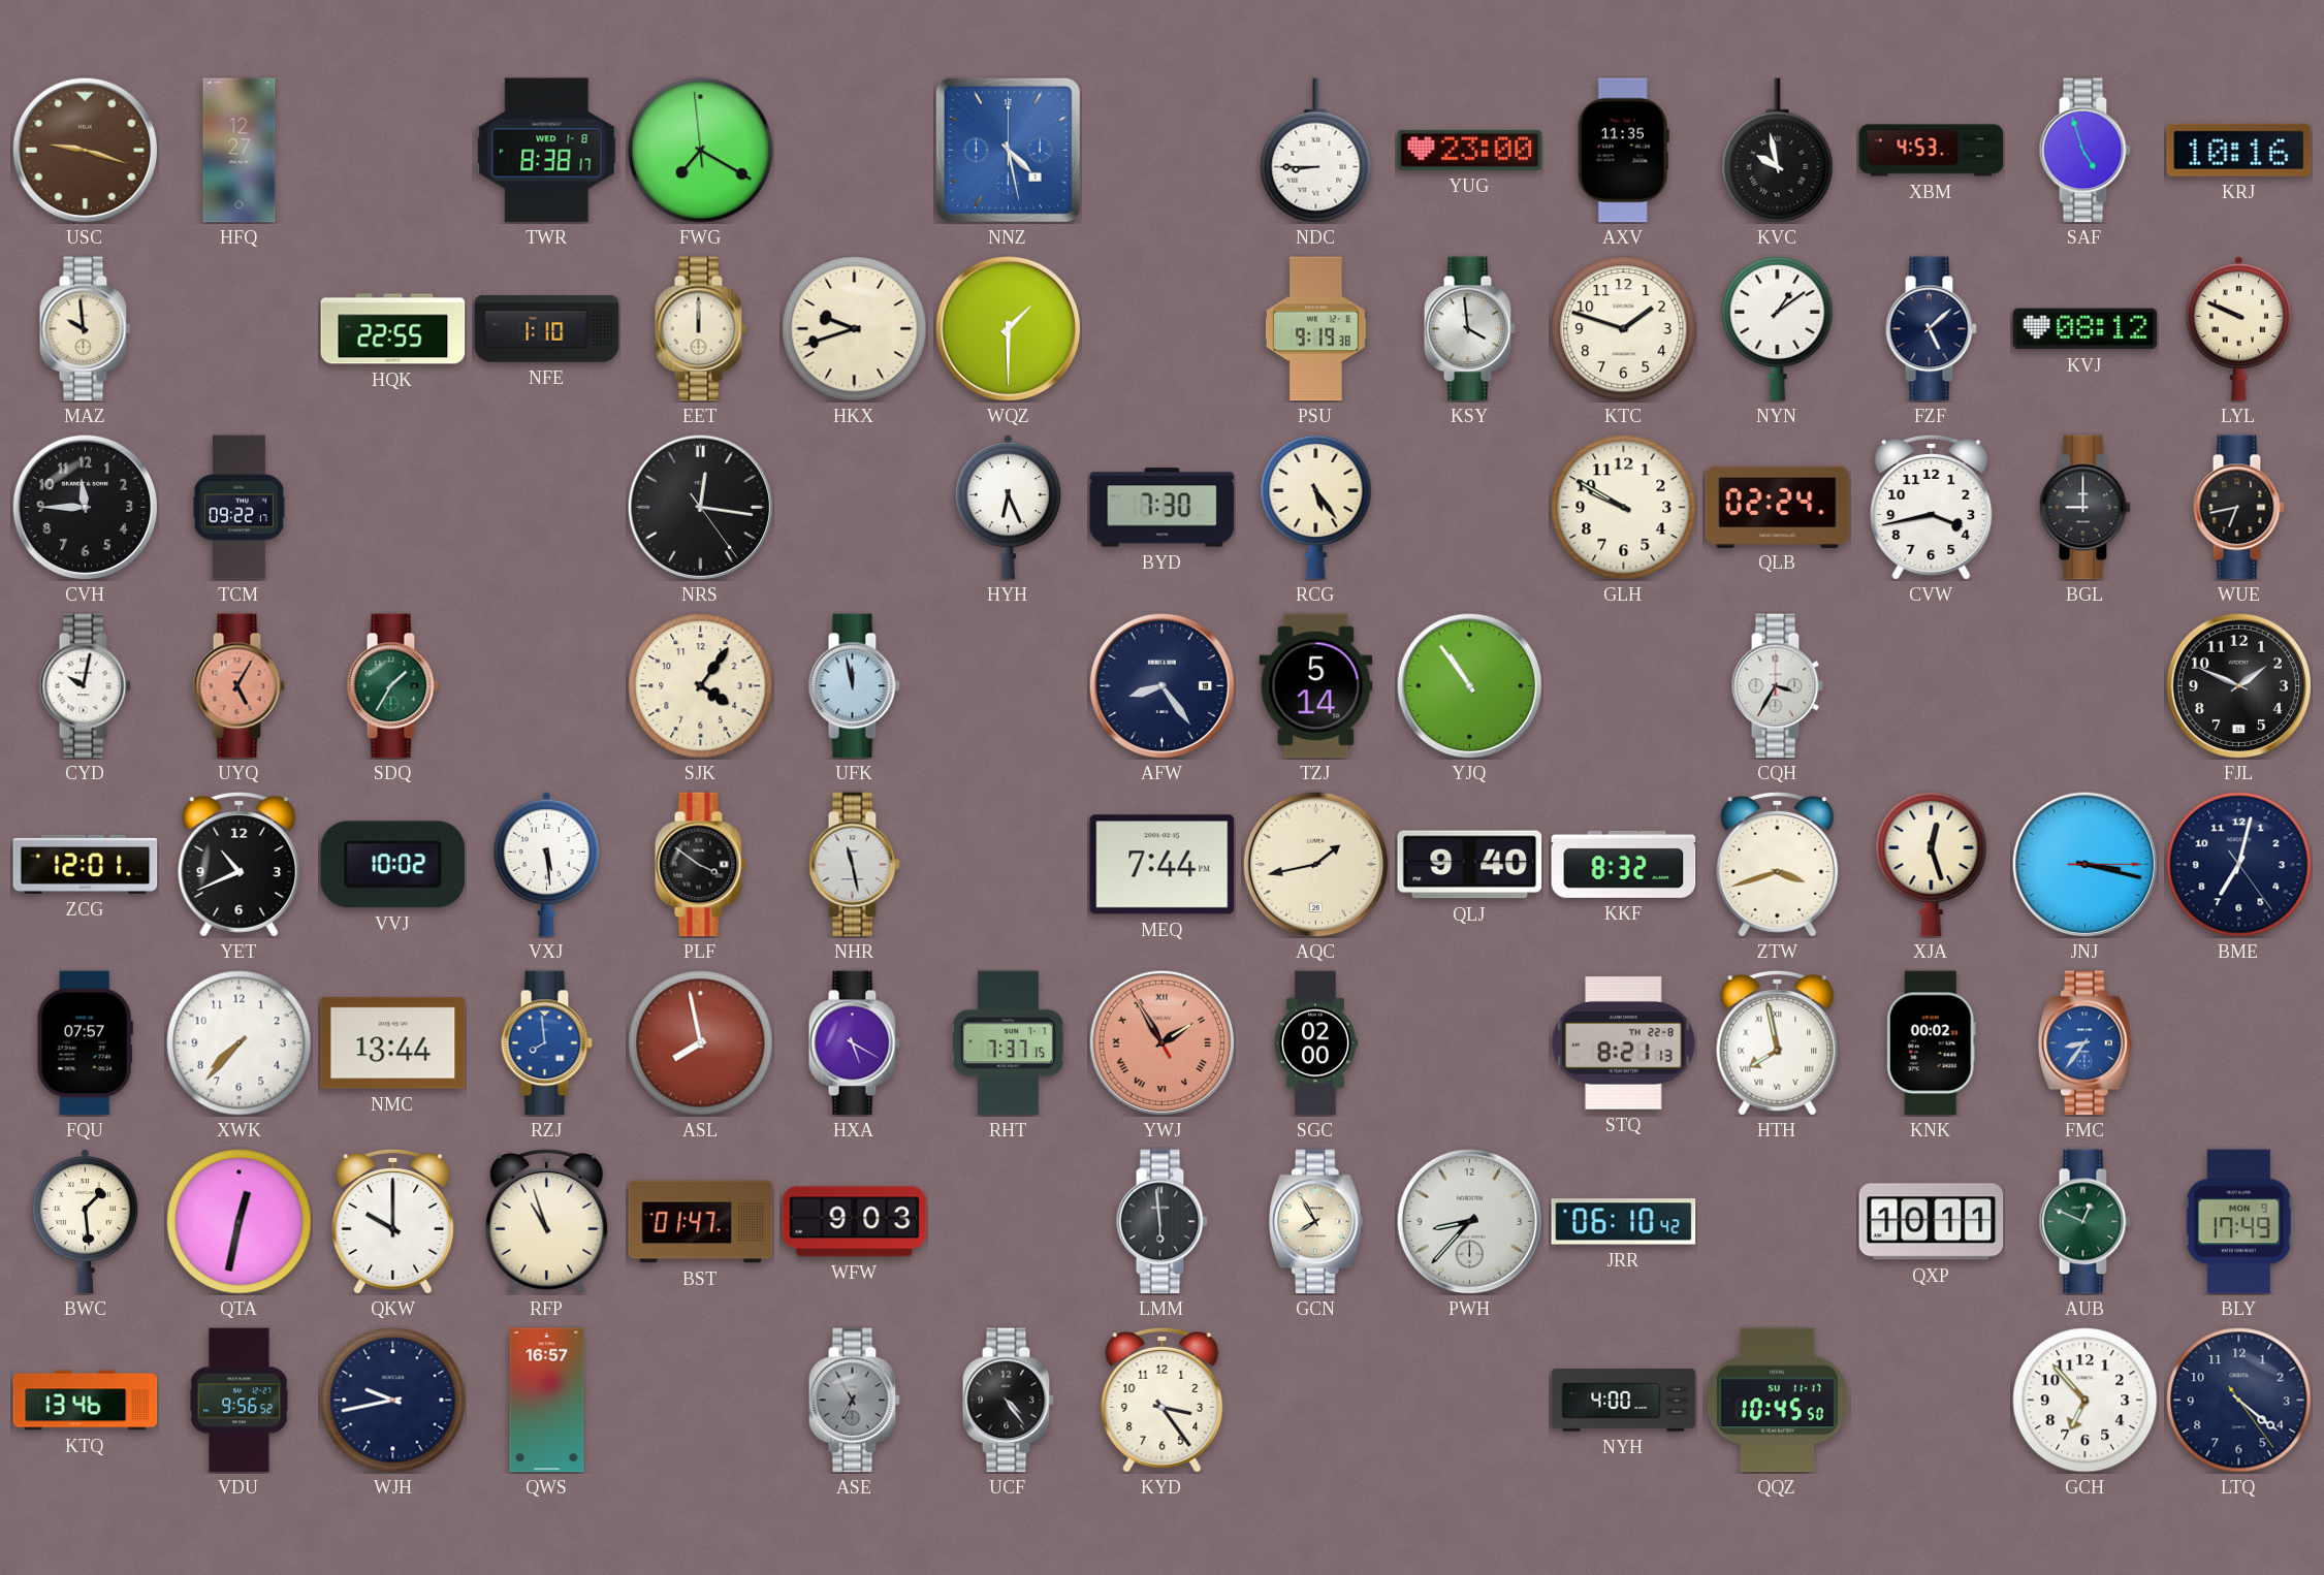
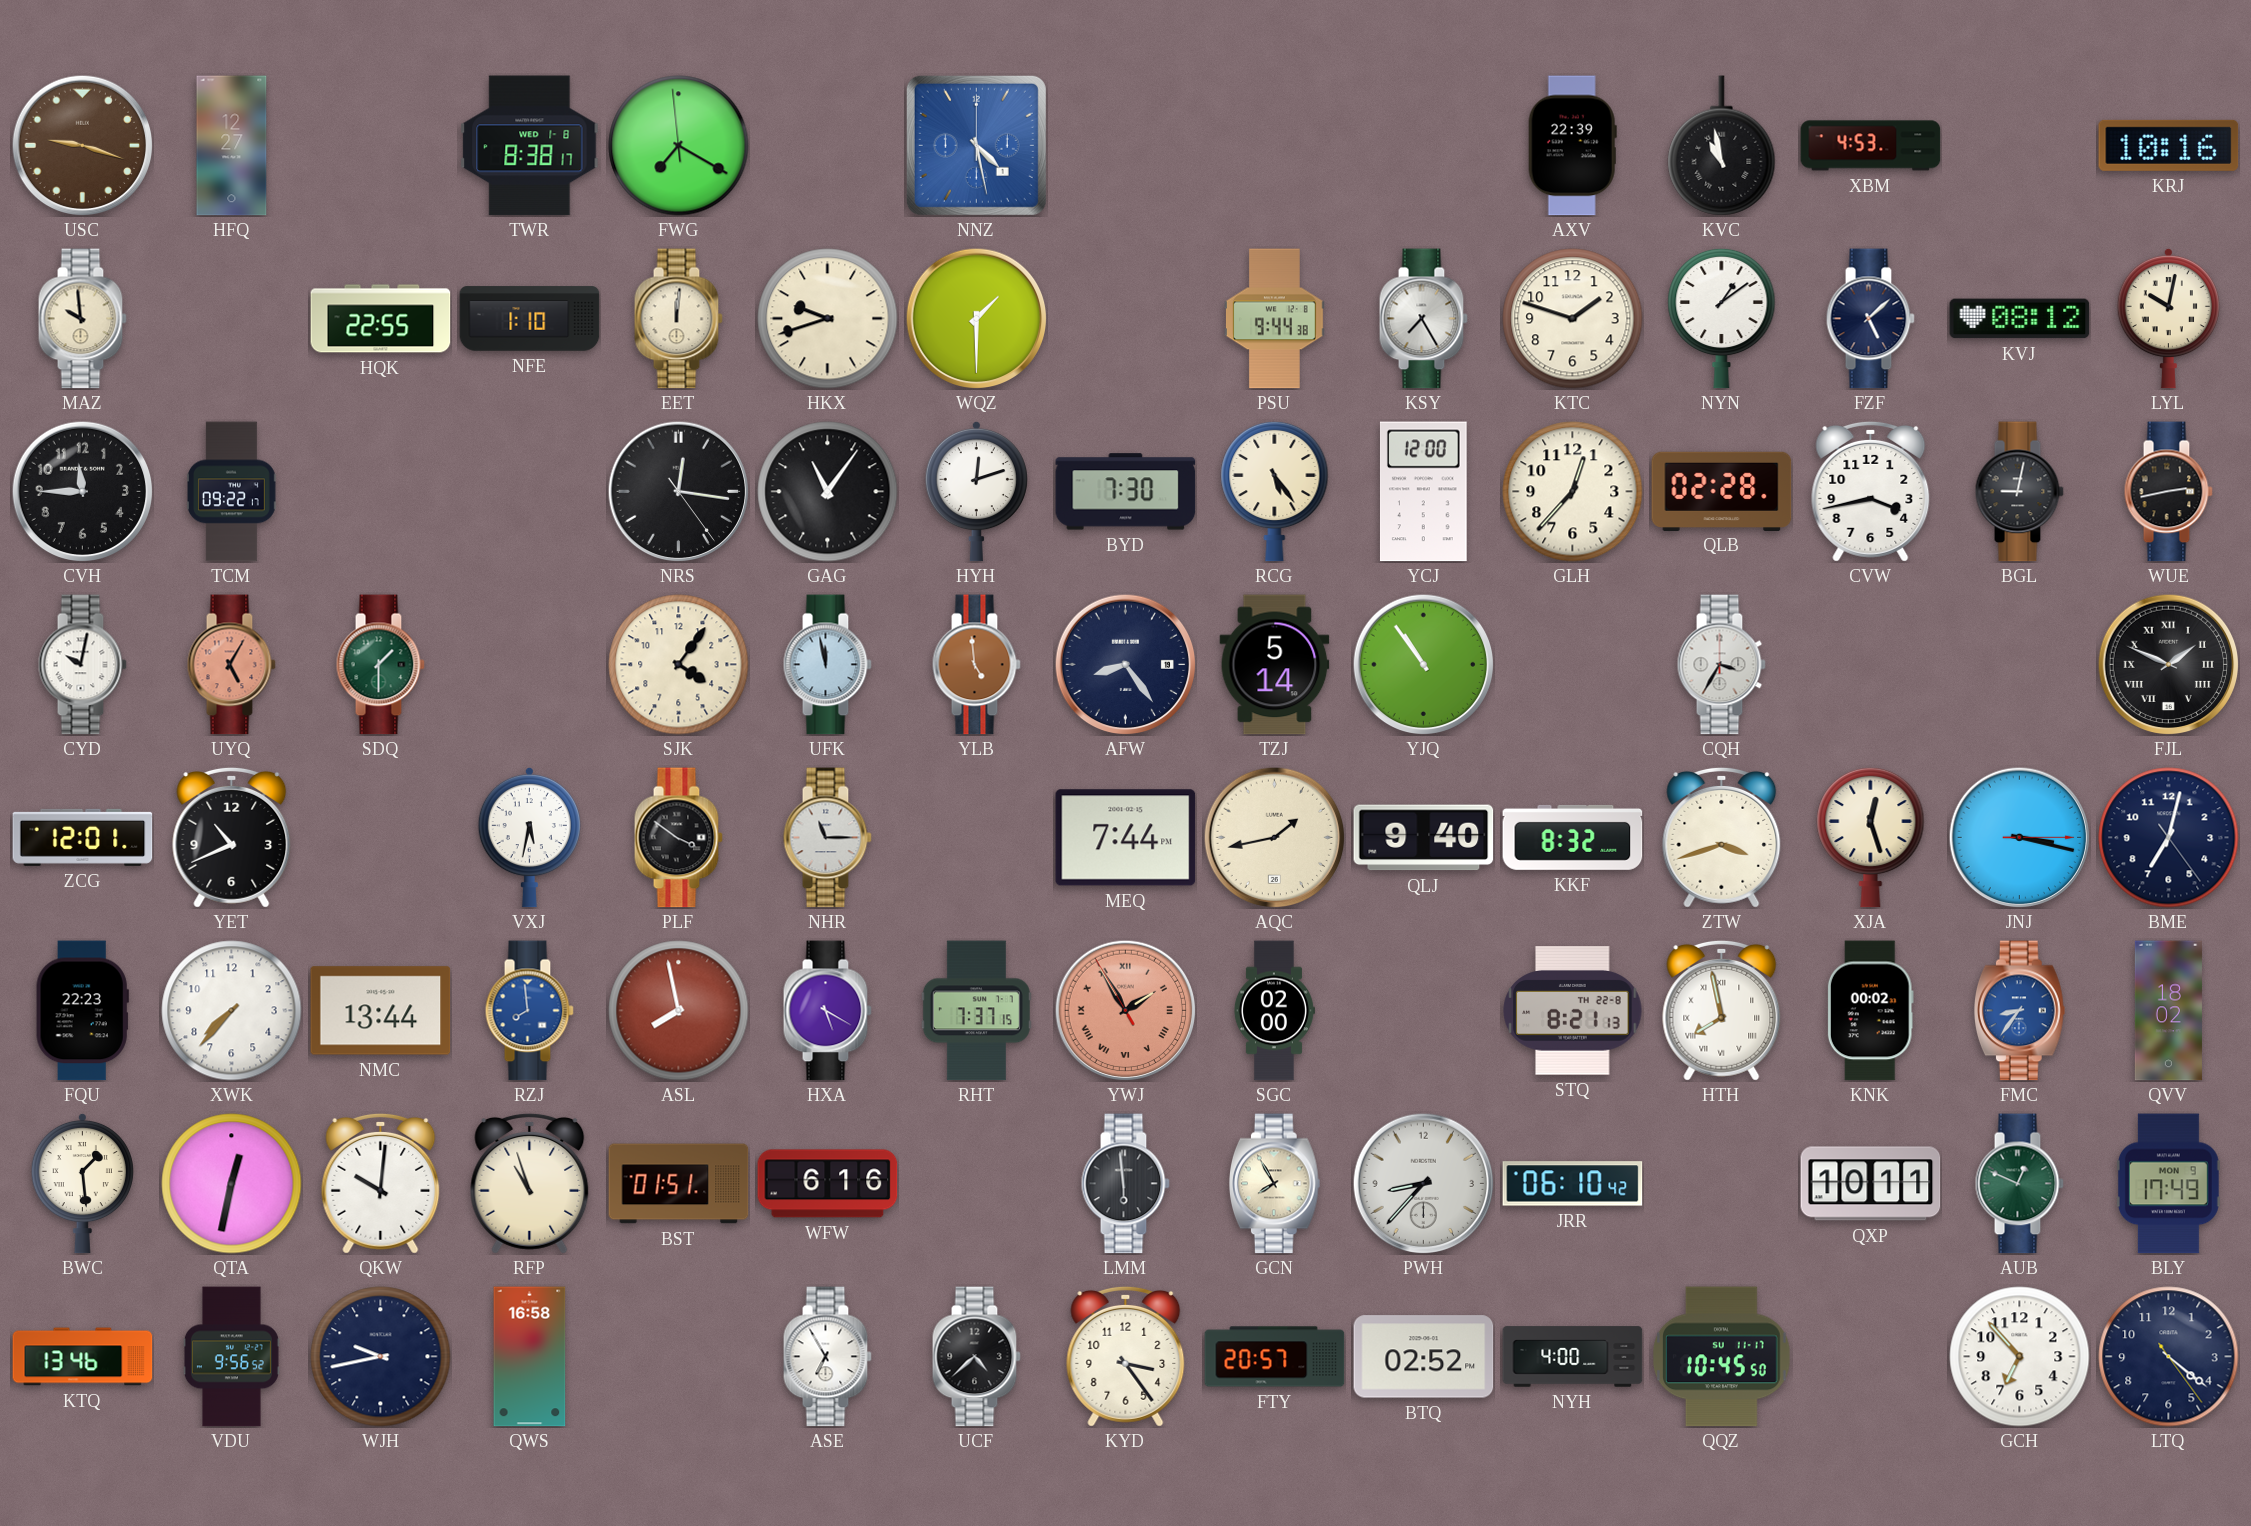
NDC: 8:45 -> none (1316, 151)
YUG: 23:00 -> none (1470, 150)
AXV: 11:35 -> 22:39 (1572, 146)
KVC: 9:58 -> 10:58 (1722, 146)
SAF: 4:57 -> none (2084, 151)
EET: 12:00 -> 12:01 (678, 319)
PSU: 9:19 -> 9:44 (1274, 319)
KSY: 3:59 -> 7:25 (1423, 319)
LYL: 9:49 -> 10:02 (2168, 318)
GAG: none -> 11:06 (828, 492)
HYH: 6:26 -> 12:12 (976, 491)
YCJ: none -> 12:00 (1423, 492)
GLH: 9:50 -> 12:37 (1573, 492)
QLB: 02:24 -> 02:28 (1722, 491)
BGL: 9:00 -> 9:02 (2019, 492)
WUE: 6:43 -> 2:43 (2168, 492)
SDQ: 1:35 -> 1:30 (380, 665)
YLB: none -> 4:59 (976, 665)
FJL numerals: Arabic -> Roman (2168, 664)
VVJ: 10:02 -> none (393, 865)
VXJ: 5:29 -> 5:32 (529, 837)
NHR: 11:28 -> 11:15 (827, 838)
FQU: 07:57 -> 22:23 (82, 1011)
QVV: none -> 18:02 (2168, 1011)
QKW: 10:00 -> 10:01 (381, 1183)
BST: 01:47 -> 01:51 (679, 1184)
WFW: 9:03 -> 6:16 (828, 1184)
QWS: 16:57 -> 16:58 (530, 1357)
ASE dial: grey -> white (827, 1357)
UCF: 4:24 -> 4:38 (976, 1357)
FTY: none -> 20:57 (1275, 1357)
BTQ: none -> 02:52 (1424, 1357)
